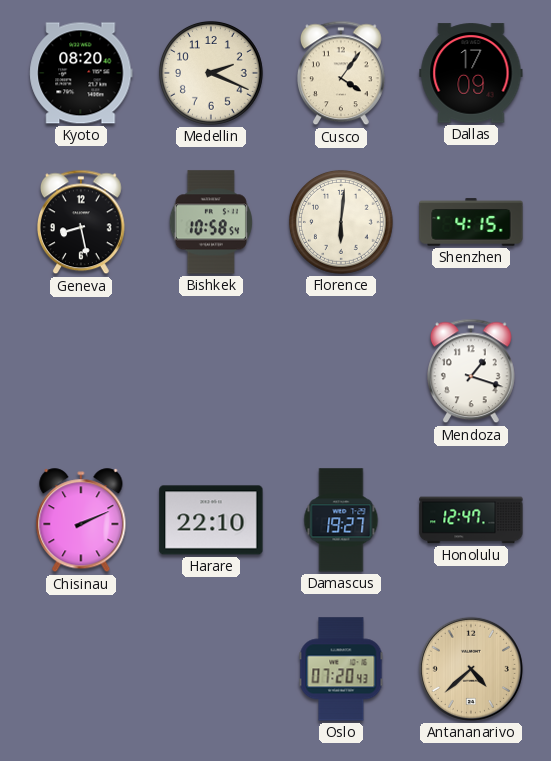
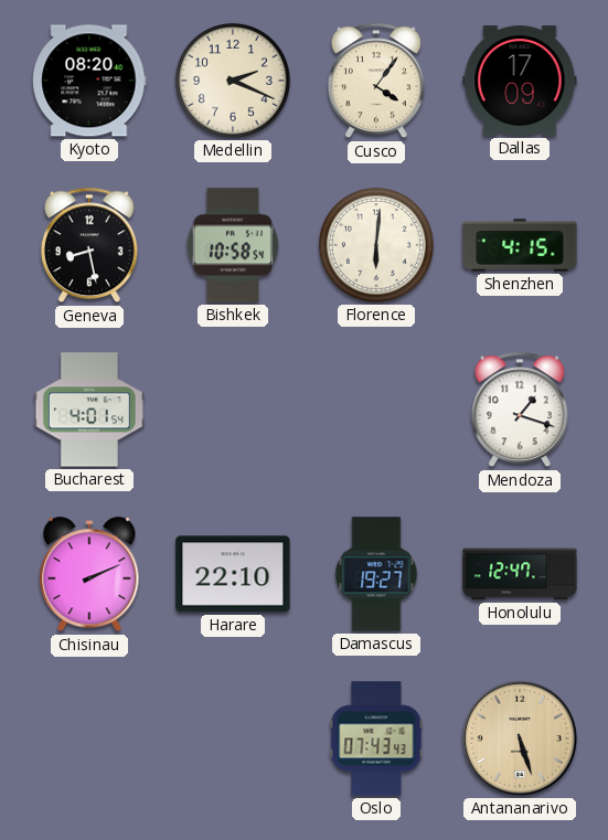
Bucharest: none -> 4:01 (89, 410)
Oslo: 07:20 -> 07:43 (376, 738)
Antananarivo: 4:38 -> 5:27 (520, 738)
